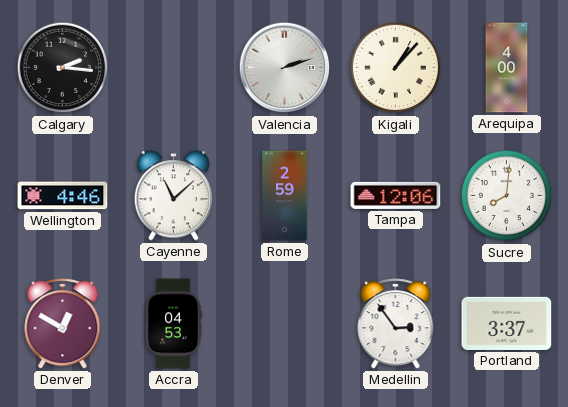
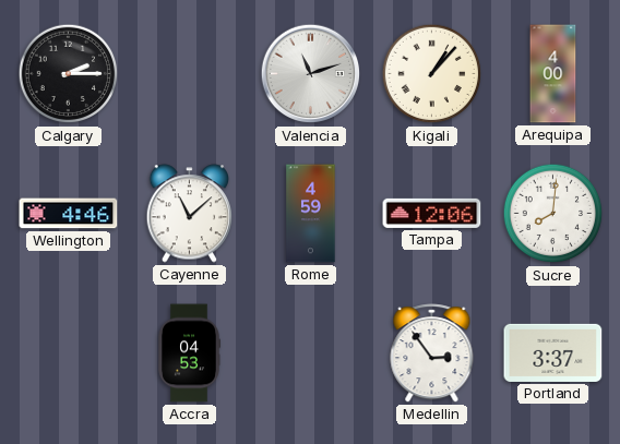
Calgary: 2:16 -> 2:15 (69, 74)
Valencia: 2:12 -> 11:12 (311, 74)
Rome: 2:59 -> 4:59 (311, 214)
Denver: 12:50 -> none (63, 324)
